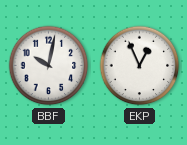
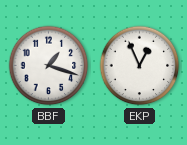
BBF: 10:02 -> 1:18 (49, 66)
